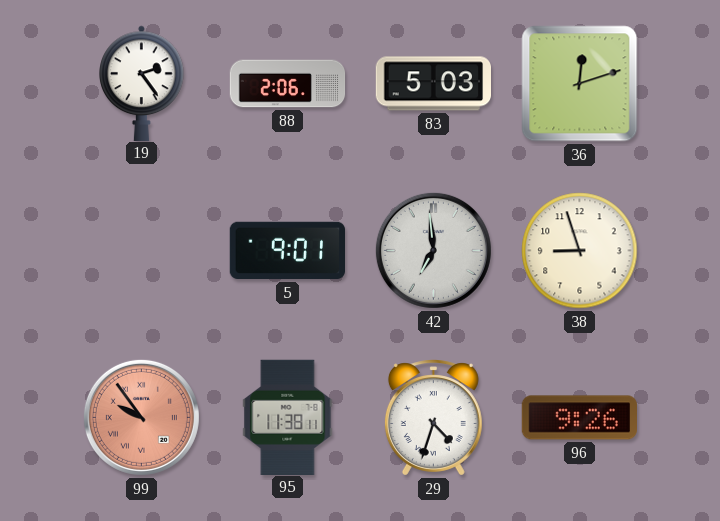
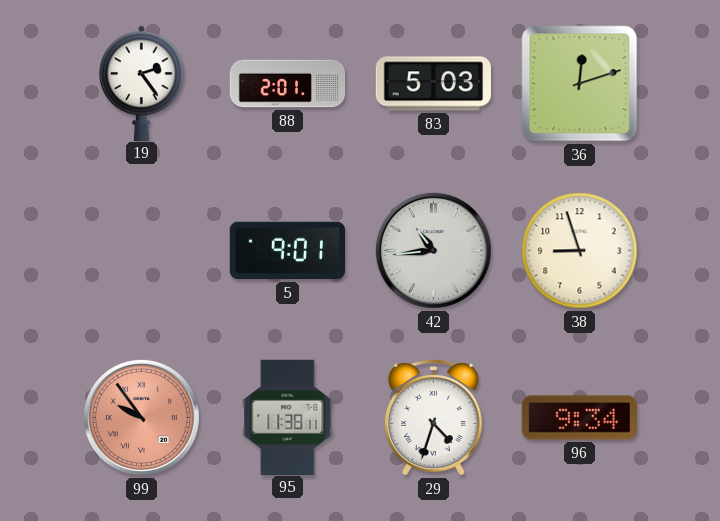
88: 2:06 -> 2:01 (288, 84)
42: 6:59 -> 10:44 (433, 250)
96: 9:26 -> 9:34 (579, 418)
